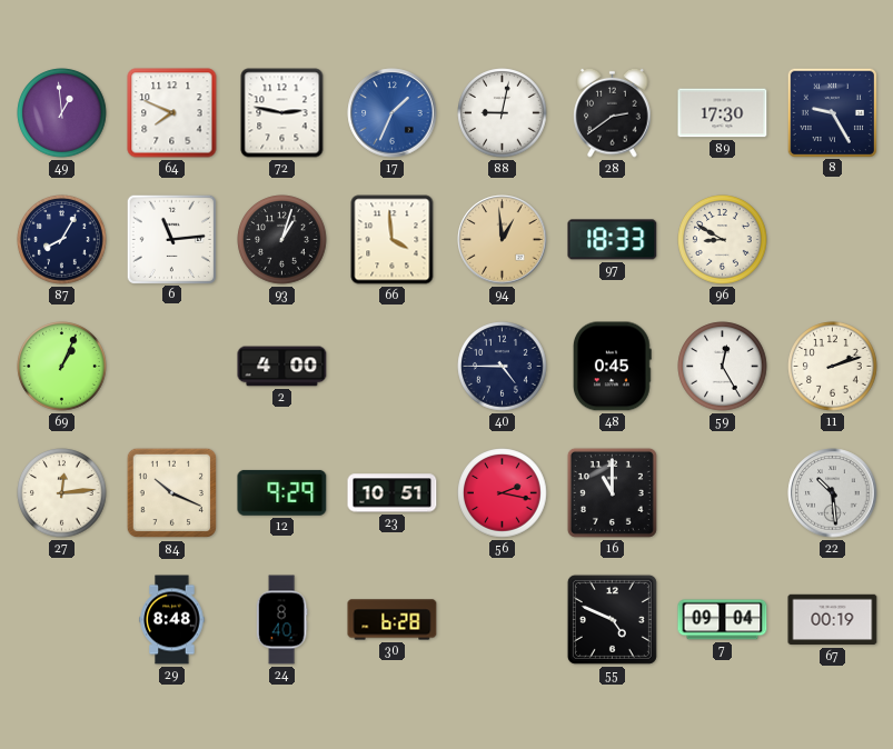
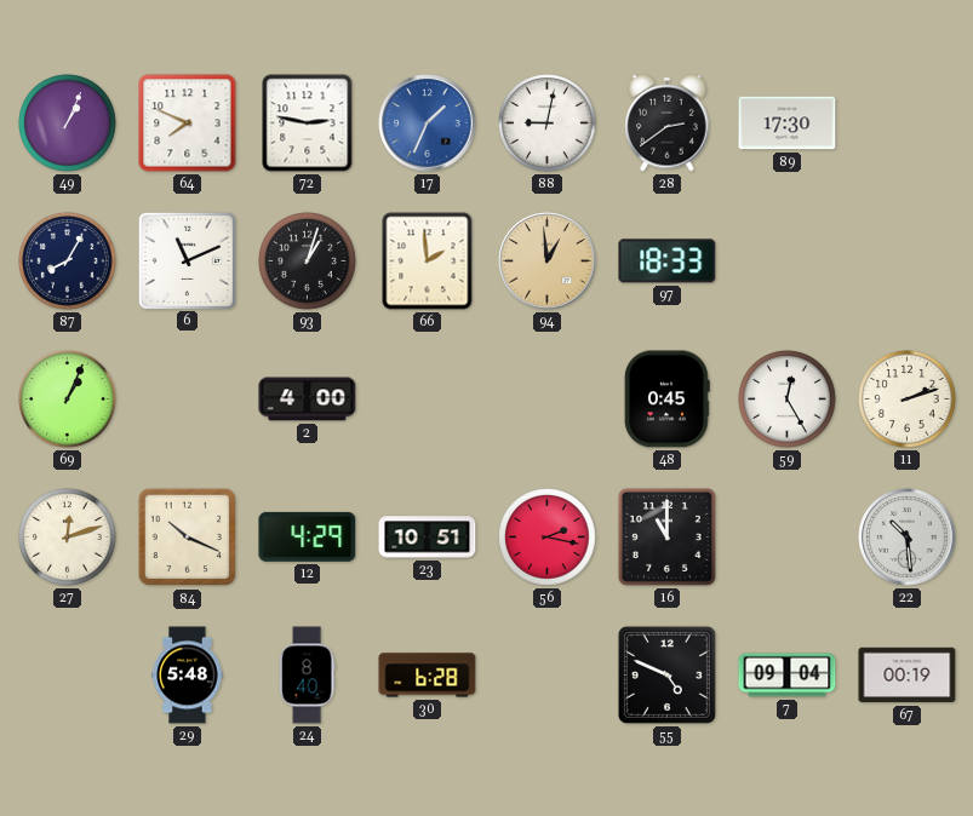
49: 12:59 -> 1:04 (68, 123)
8: 9:25 -> none (832, 112)
6: 11:14 -> 11:11 (187, 260)
66: 3:59 -> 1:59 (428, 262)
96: 8:50 -> none (723, 240)
40: 4:45 -> none (503, 367)
27: 12:14 -> 12:12 (68, 538)
12: 9:29 -> 4:29 (308, 536)
29: 8:48 -> 5:48 (188, 676)
